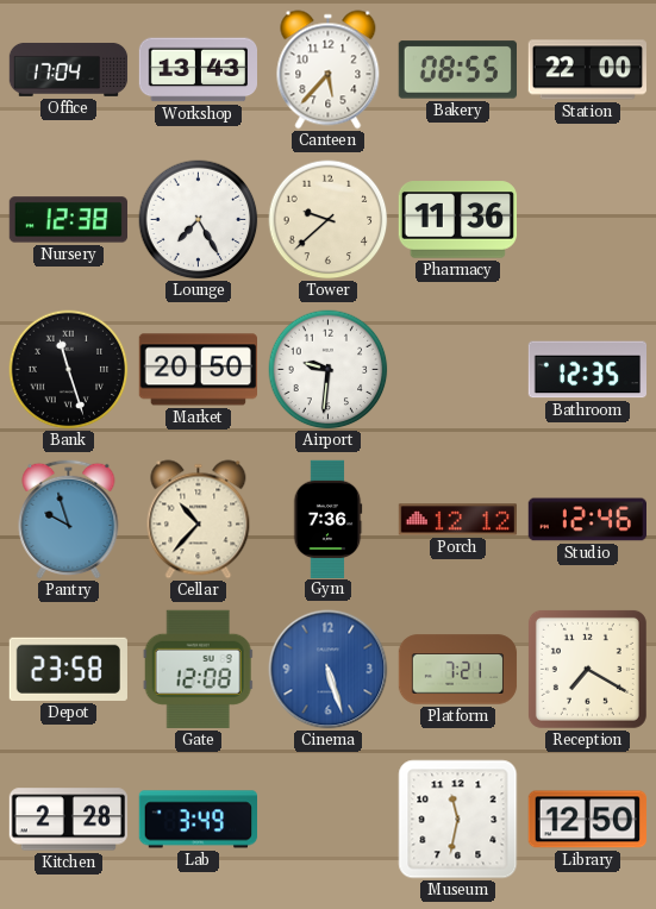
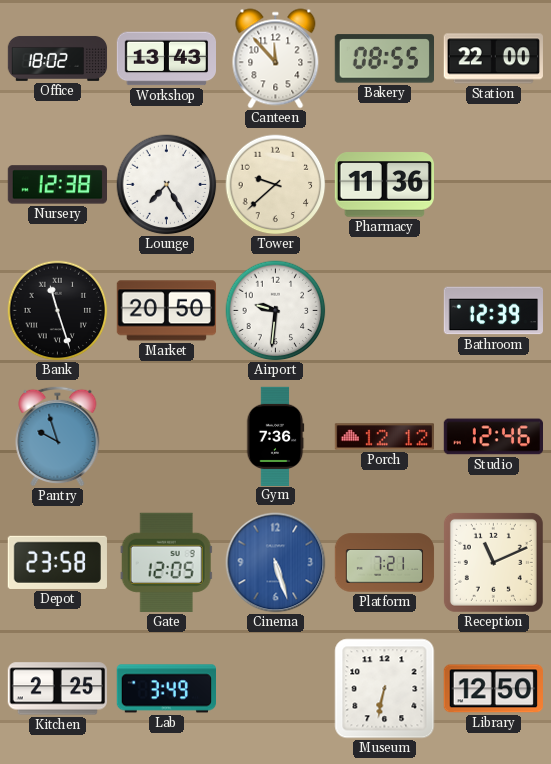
Office: 17:04 -> 18:02 (58, 58)
Canteen: 5:37 -> 11:53 (276, 59)
Bathroom: 12:35 -> 12:39 (493, 311)
Cellar: 10:37 -> none (199, 520)
Gate: 12:08 -> 12:05 (166, 562)
Reception: 7:20 -> 11:11 (493, 562)
Kitchen: 2:28 -> 2:25 (57, 689)
Museum: 11:32 -> 6:32 (385, 689)
